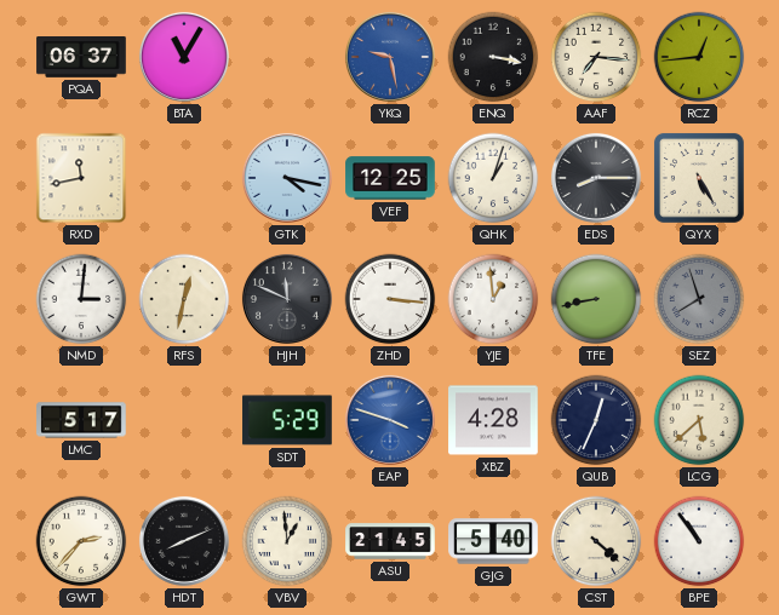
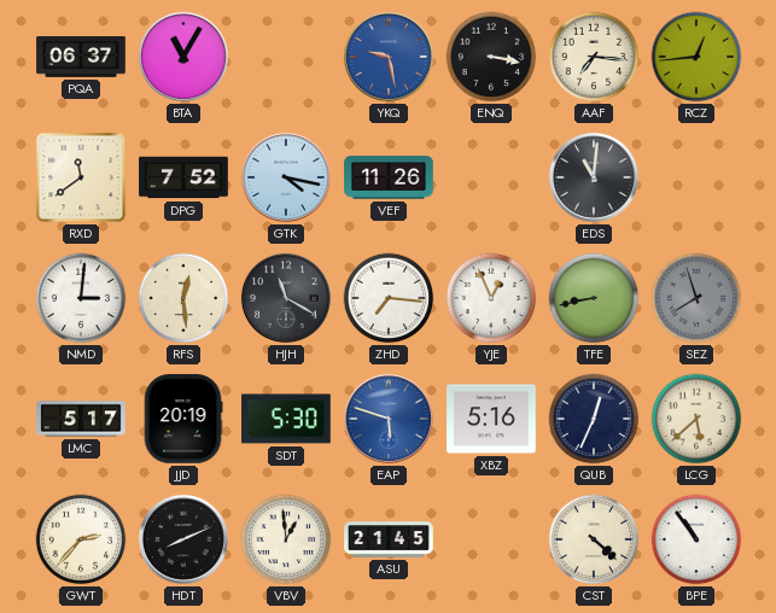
RXD: 11:43 -> 11:39 (81, 177)
DPG: none -> 7:52 (183, 177)
VEF: 12:25 -> 11:26 (389, 177)
QHK: 1:03 -> none (493, 178)
EDS: 8:15 -> 11:01 (594, 177)
QYX: 5:25 -> none (699, 178)
RFS: 12:32 -> 12:29 (183, 298)
HJH: 11:49 -> 11:20 (286, 298)
ZHD: 3:16 -> 7:16 (389, 298)
YJE: 12:59 -> 12:56 (491, 298)
JJD: none -> 20:19 (183, 419)
SDT: 5:29 -> 5:30 (286, 419)
EAP: 3:48 -> 5:48 (389, 419)
XBZ: 4:28 -> 5:16 (491, 419)
GJG: 5:40 -> none (493, 541)
